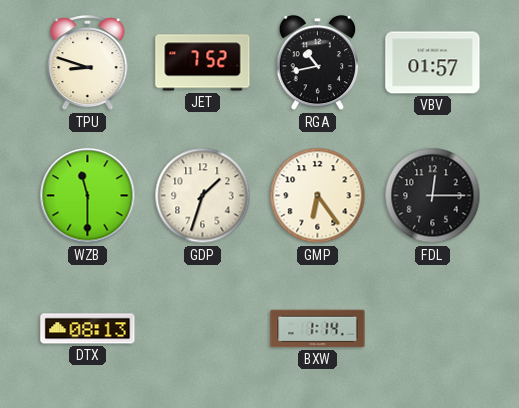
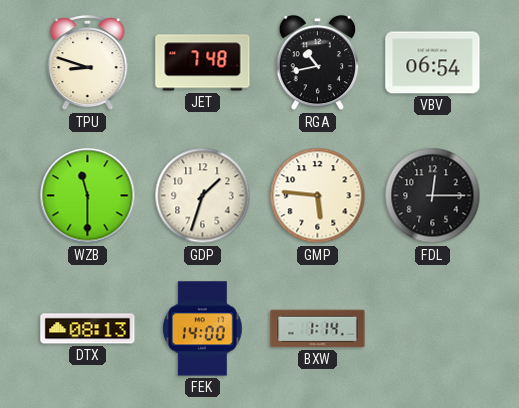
JET: 7:52 -> 7:48 (203, 63)
VBV: 01:57 -> 06:54 (433, 63)
GMP: 6:24 -> 5:46 (318, 196)
FEK: none -> 14:00 (203, 329)
